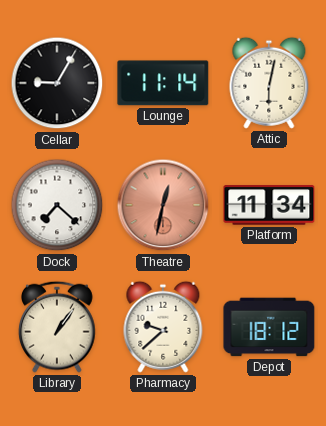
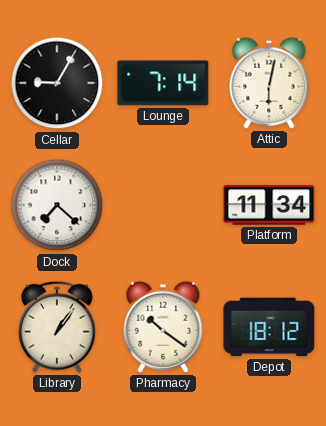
Lounge: 11:14 -> 7:14 (163, 83)
Theatre: 12:32 -> none (163, 205)
Pharmacy: 9:38 -> 10:21 (163, 327)
